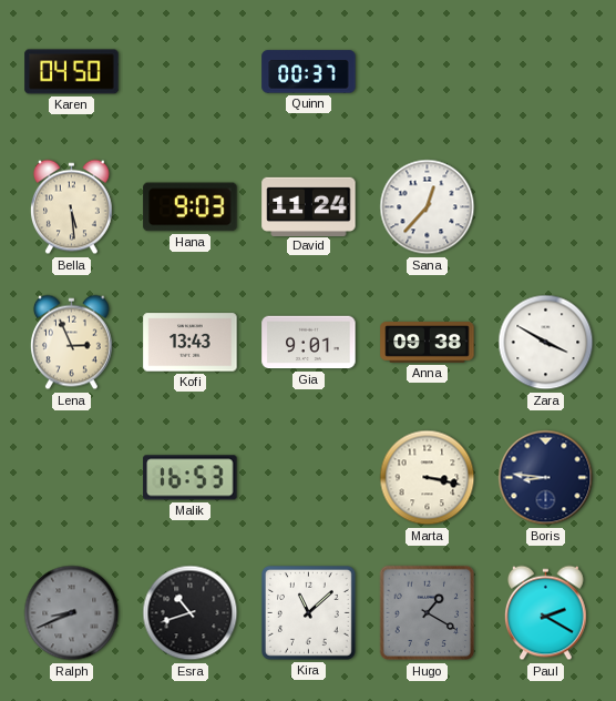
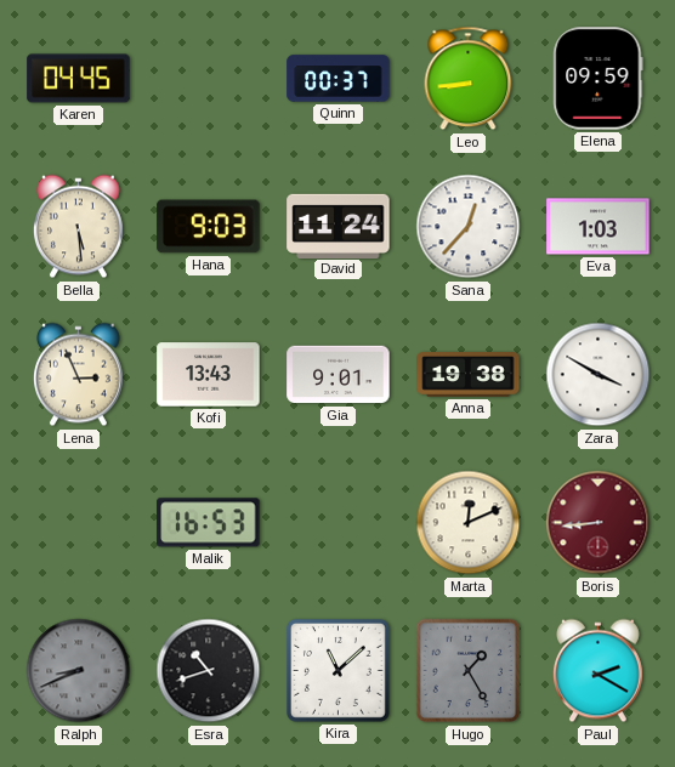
Karen: 04:50 -> 04:45 (79, 79)
Leo: none -> 8:44 (469, 79)
Elena: none -> 09:59 (599, 79)
Eva: none -> 1:03 (599, 227)
Anna: 09:38 -> 19:38 (469, 375)
Marta: 3:17 -> 12:11 (469, 523)
Boris: 8:46 -> 8:44 (599, 523)
Boris dial: navy -> burgundy (599, 523)
Hugo: 1:20 -> 1:25 (469, 671)
